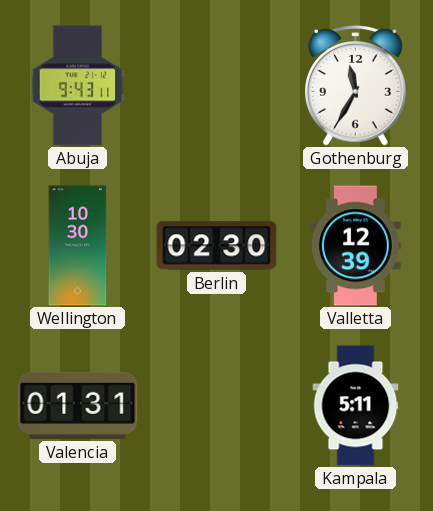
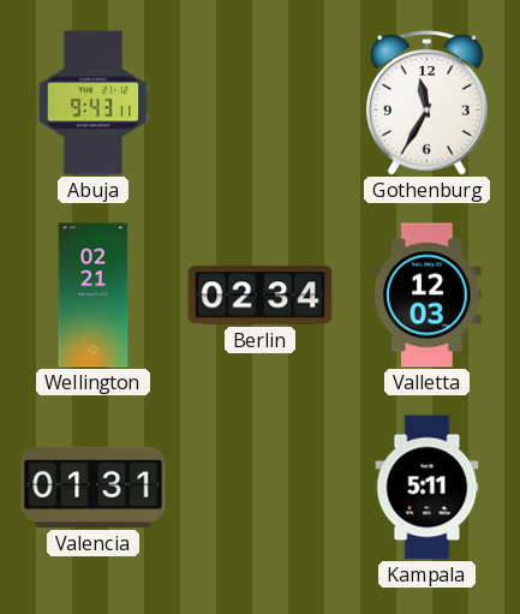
Wellington: 10:30 -> 02:21 (94, 296)
Berlin: 02:30 -> 02:34 (261, 296)
Valletta: 12:39 -> 12:03 (428, 296)
